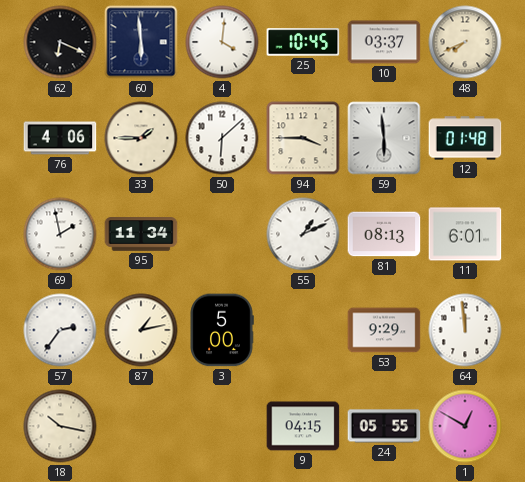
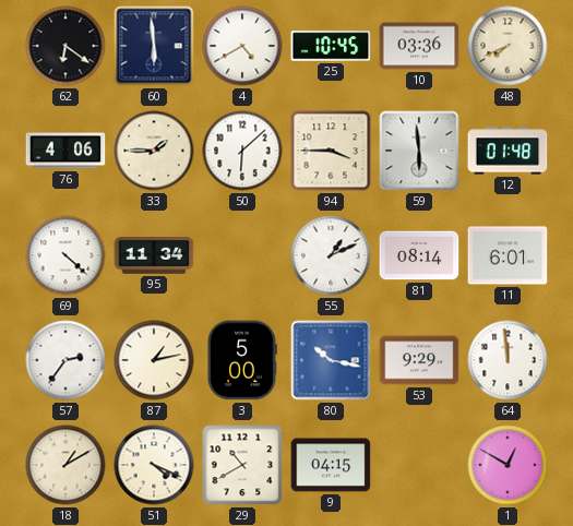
62: 6:19 -> 6:21 (65, 46)
4: 4:01 -> 4:40 (242, 46)
10: 03:37 -> 03:36 (419, 46)
69: 1:58 -> 4:22 (65, 255)
81: 08:13 -> 08:14 (419, 255)
80: none -> 10:17 (331, 360)
18: 10:17 -> 1:10 (65, 465)
51: none -> 4:19 (154, 465)
29: none -> 10:40 (242, 465)
24: 05:55 -> none (384, 426)
